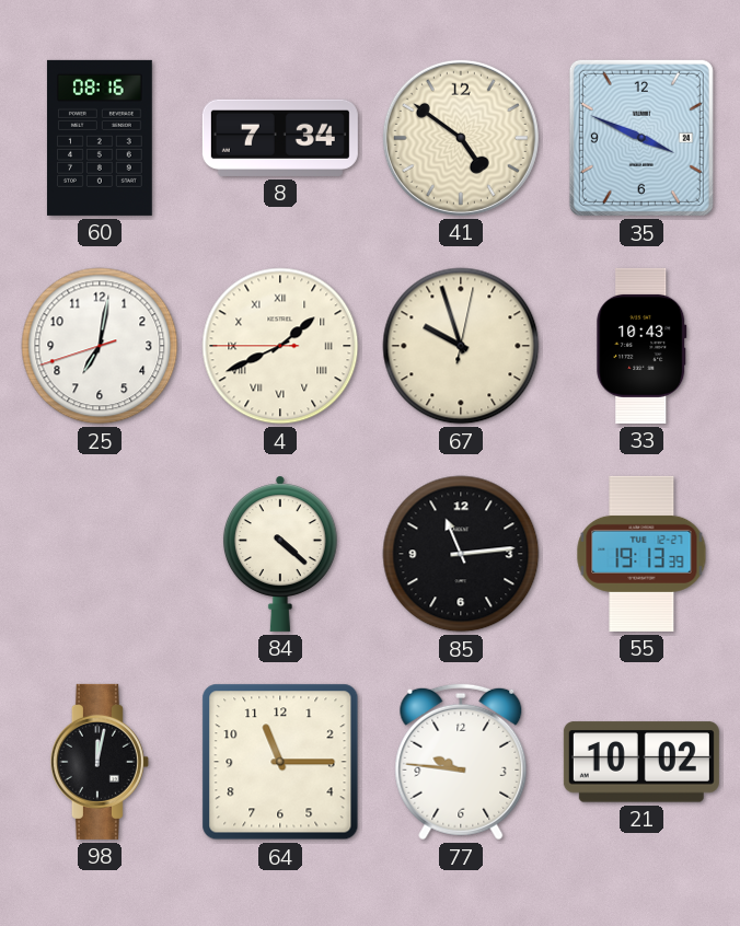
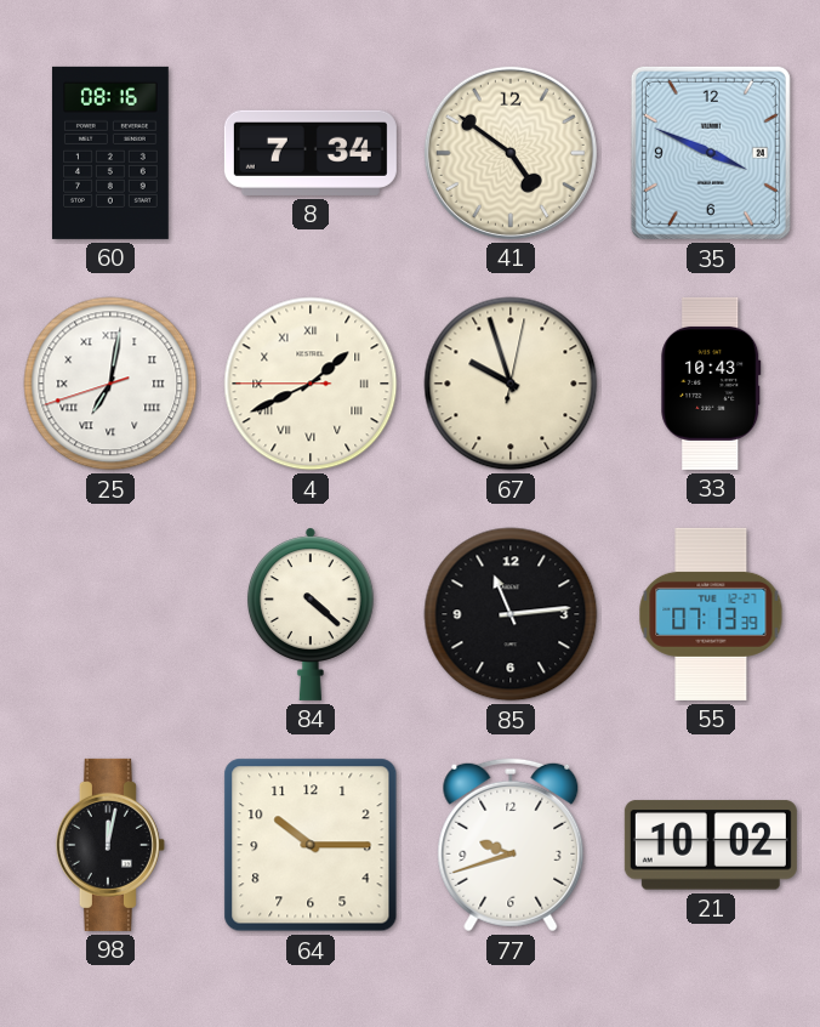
25 numerals: Arabic -> Roman (110, 384)
55: 19:13 -> 07:13 (711, 614)
64: 11:15 -> 10:15 (311, 845)
77: 9:46 -> 9:42 (511, 845)
